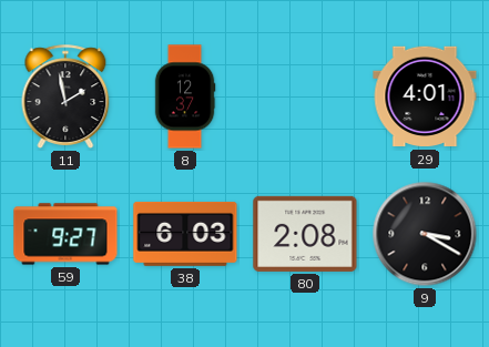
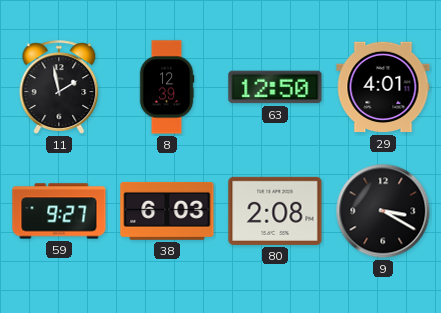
8: 12:37 -> 12:39 (167, 87)
63: none -> 12:50 (275, 87)
